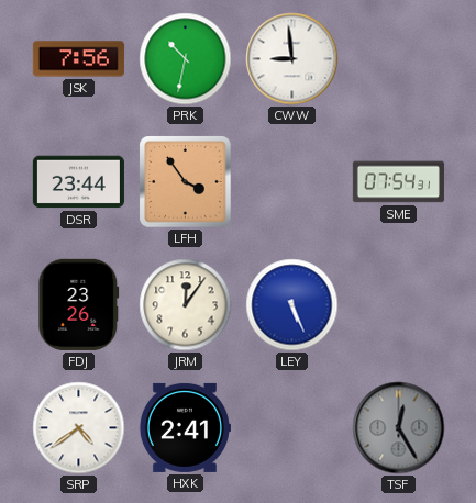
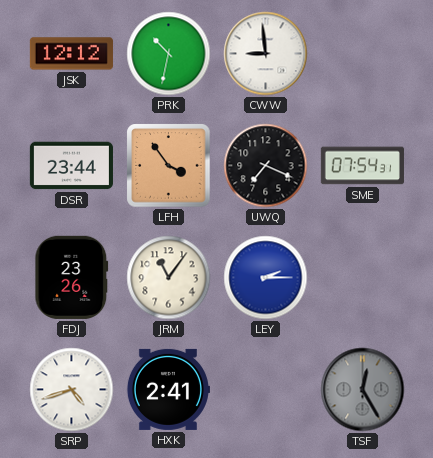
JSK: 7:56 -> 12:12 (71, 54)
UWQ: none -> 7:19 (266, 166)
JRM: 12:06 -> 11:06 (169, 278)
LEY: 5:26 -> 2:15 (266, 278)
SRP: 4:39 -> 4:42 (72, 390)
